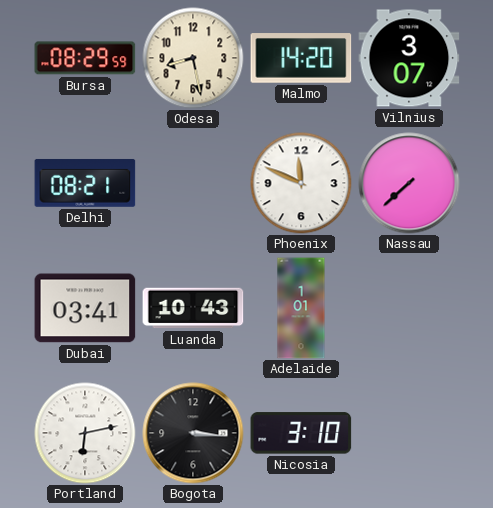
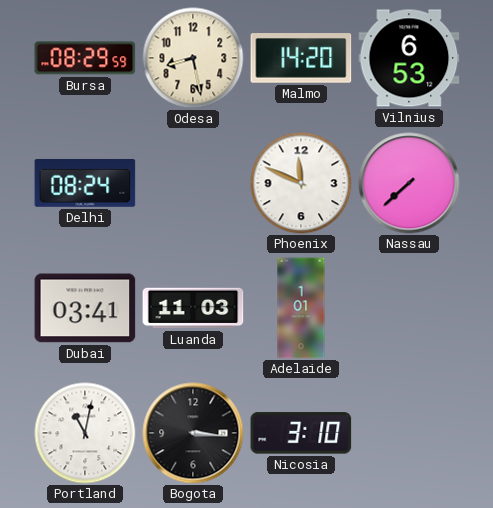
Vilnius: 3:07 -> 6:53 (409, 58)
Delhi: 08:21 -> 08:24 (85, 183)
Luanda: 10:43 -> 11:03 (193, 308)
Portland: 6:13 -> 11:02 (85, 433)
